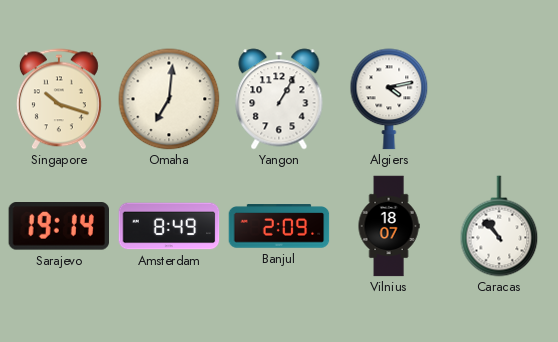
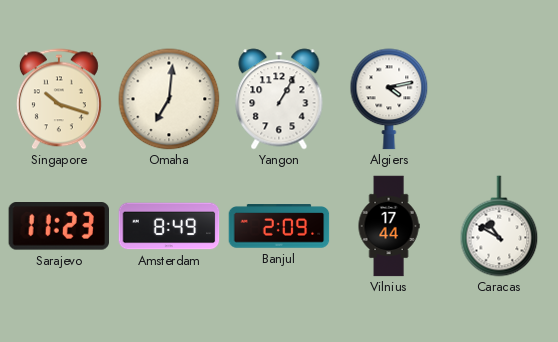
Sarajevo: 19:14 -> 11:23 (58, 227)
Vilnius: 18:07 -> 17:44 (389, 226)
Caracas: 10:53 -> 10:50 (499, 226)
